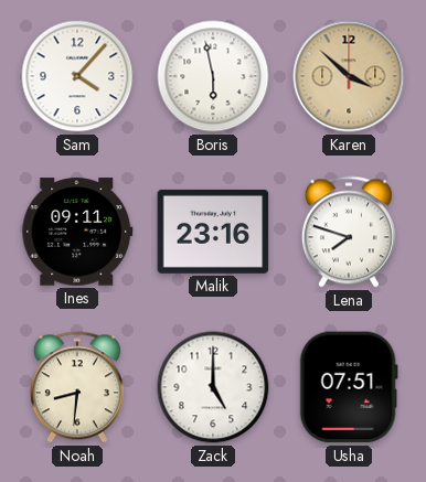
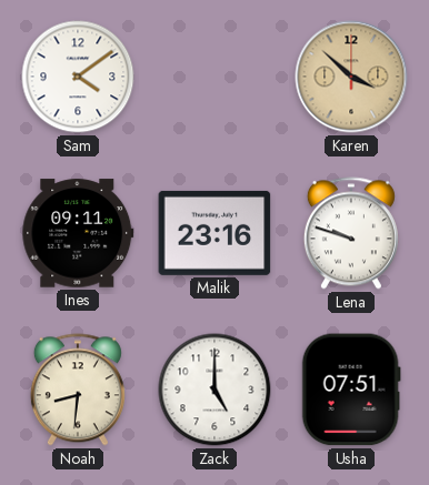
Sam: 4:07 -> 4:09 (78, 77)
Boris: 5:58 -> none (213, 76)
Lena: 7:48 -> 9:48 (351, 233)
